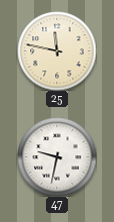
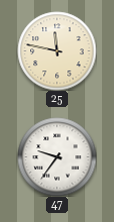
47: 9:32 -> 9:36 (57, 157)
